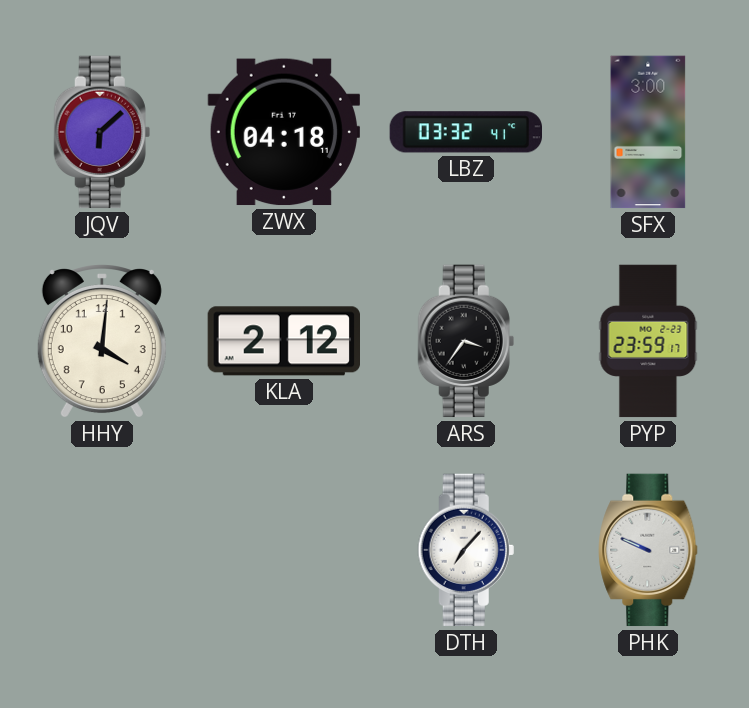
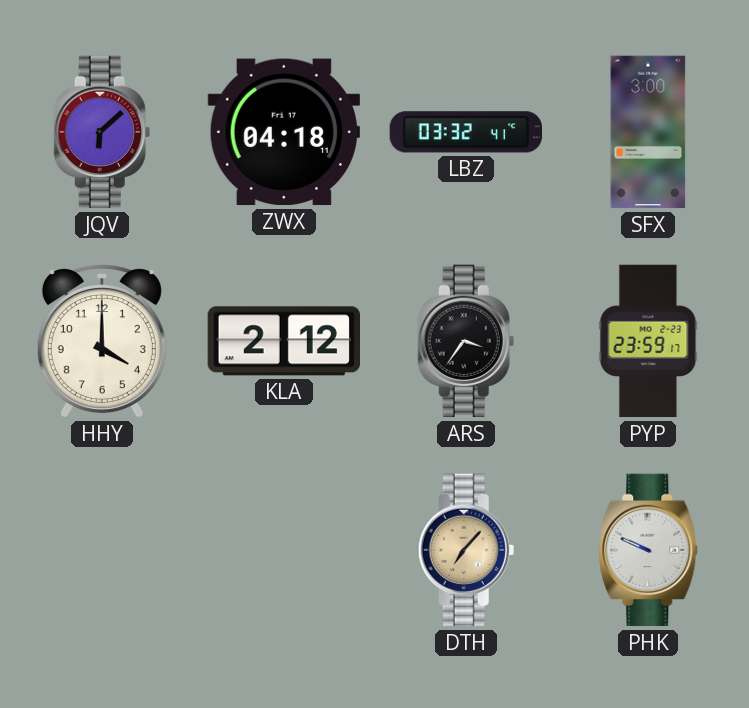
HHY: 4:01 -> 4:00 (102, 342)
DTH dial: white -> champagne (466, 550)
